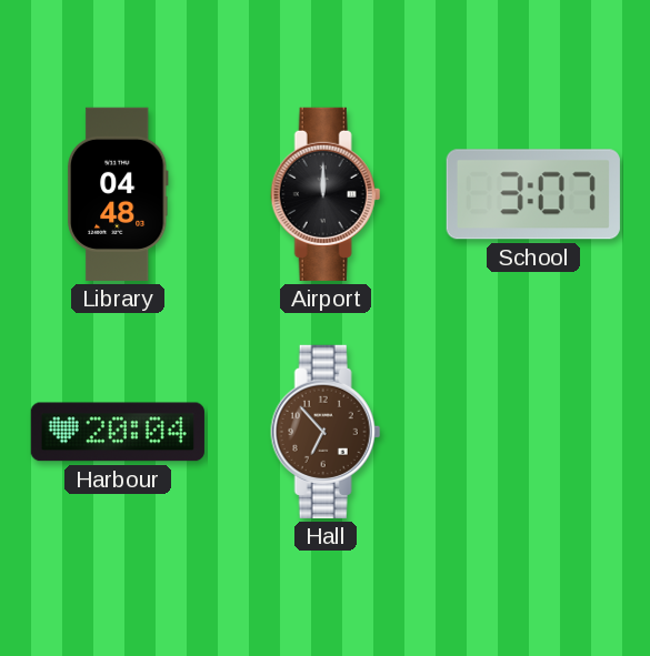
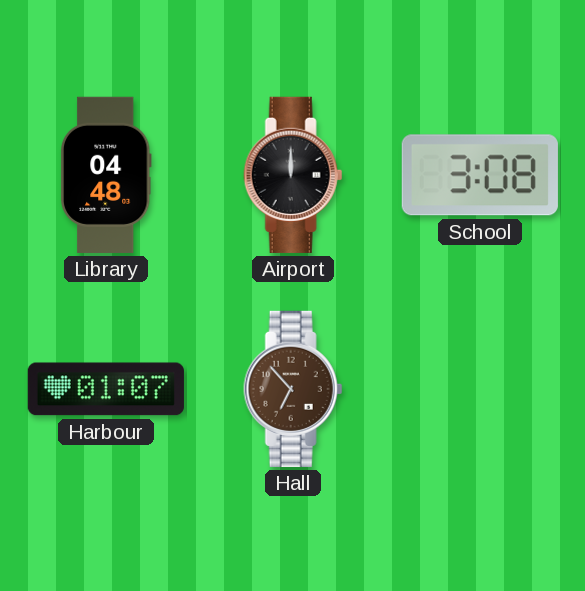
School: 3:07 -> 3:08 (480, 175)
Harbour: 20:04 -> 01:07 (106, 389)
